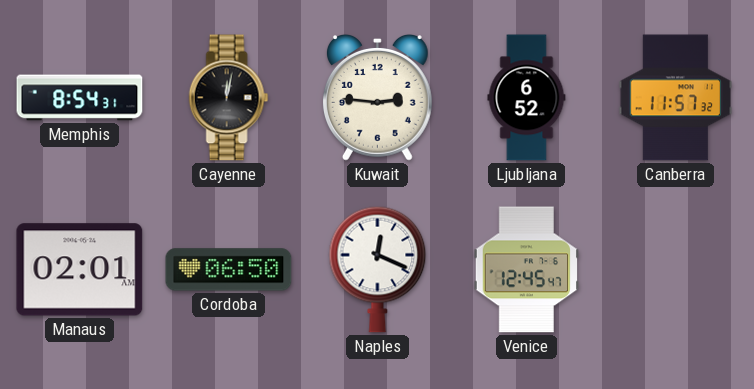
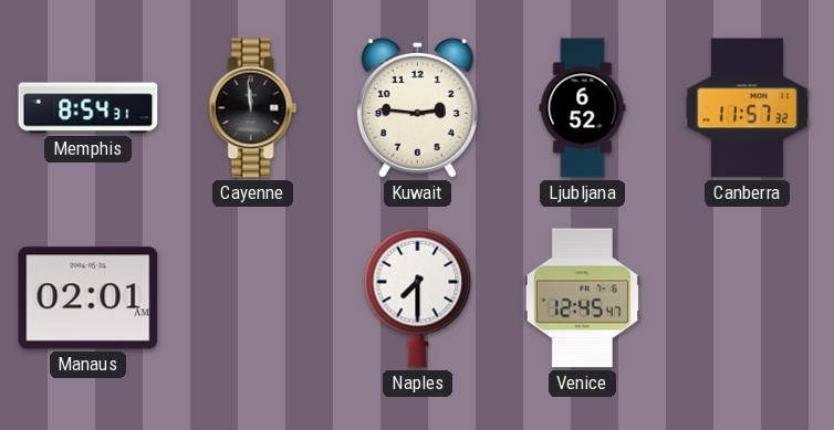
Cayenne: 12:02 -> 11:59 (253, 108)
Cordoba: 06:50 -> none (229, 270)
Naples: 12:19 -> 7:30 (418, 297)
